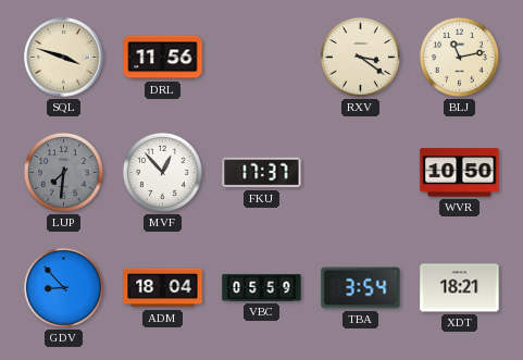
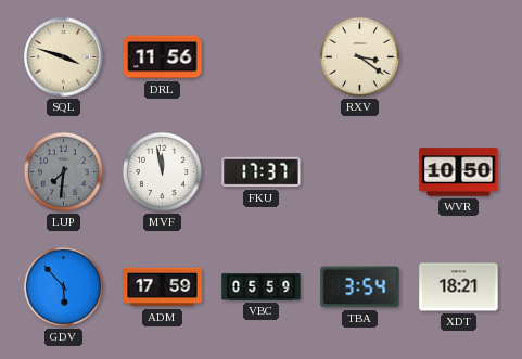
BLJ: 11:13 -> none (459, 57)
MVF: 12:53 -> 11:58 (162, 171)
GDV: 8:53 -> 5:53 (63, 286)
ADM: 18:04 -> 17:59 (163, 287)
